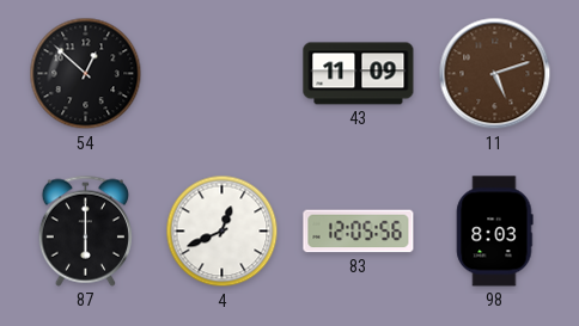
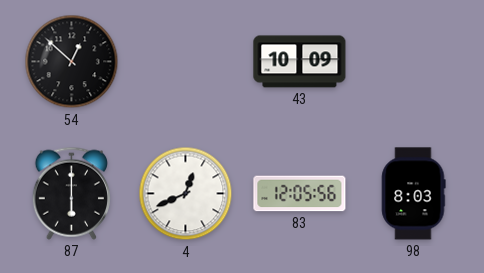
43: 11:09 -> 10:09 (300, 62)
11: 5:12 -> none (495, 74)
